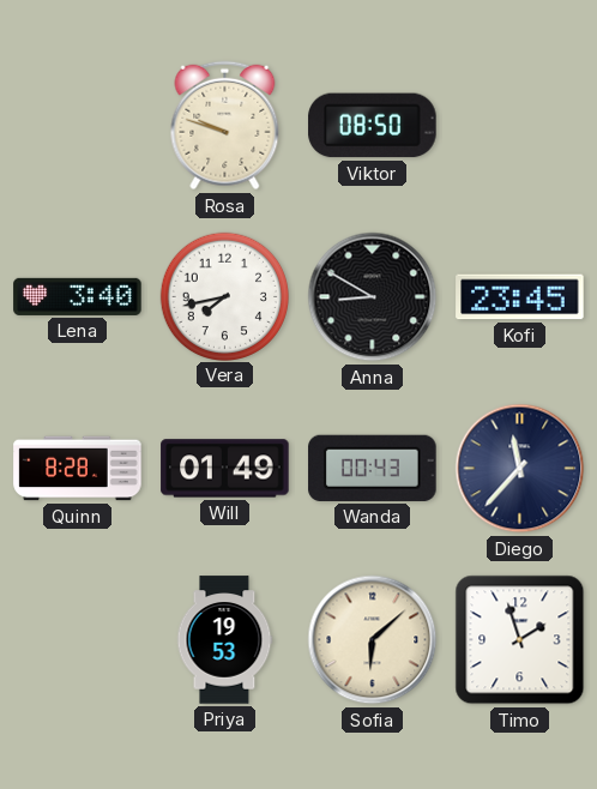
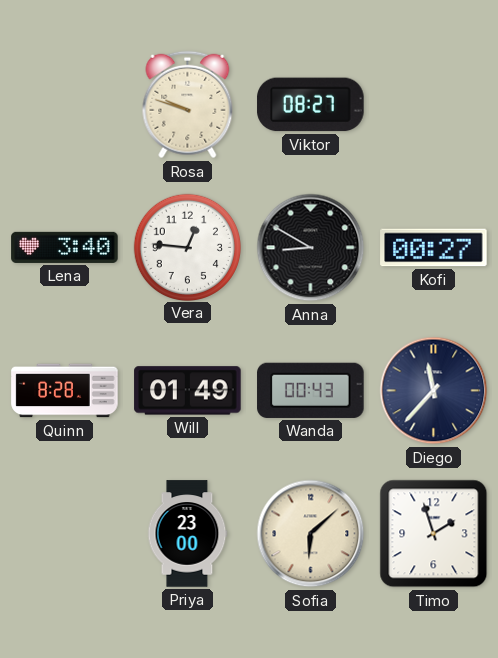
Viktor: 08:50 -> 08:27 (311, 105)
Vera: 7:43 -> 12:46 (187, 247)
Kofi: 23:45 -> 00:27 (434, 248)
Priya: 19:53 -> 23:00 (187, 534)
